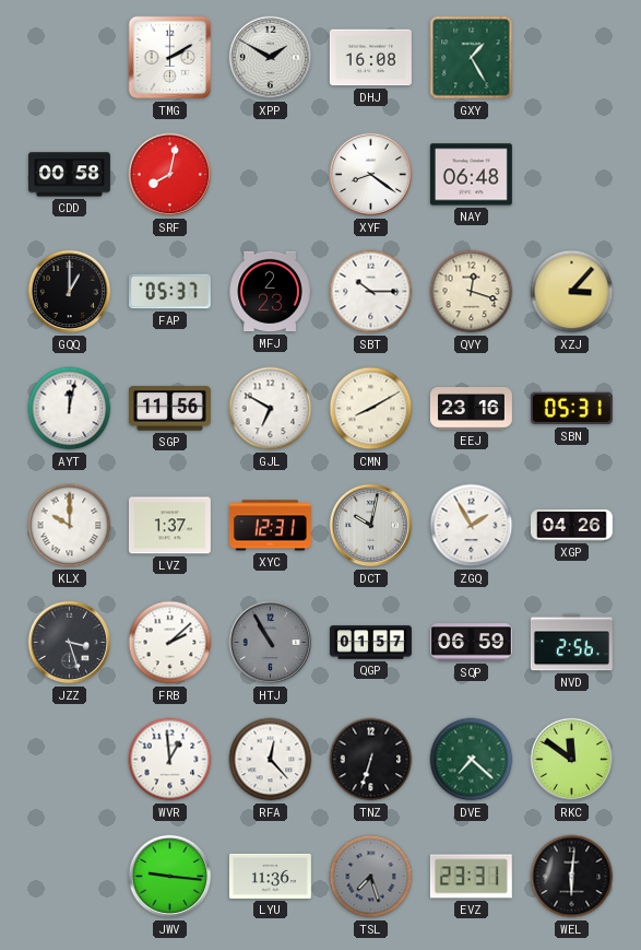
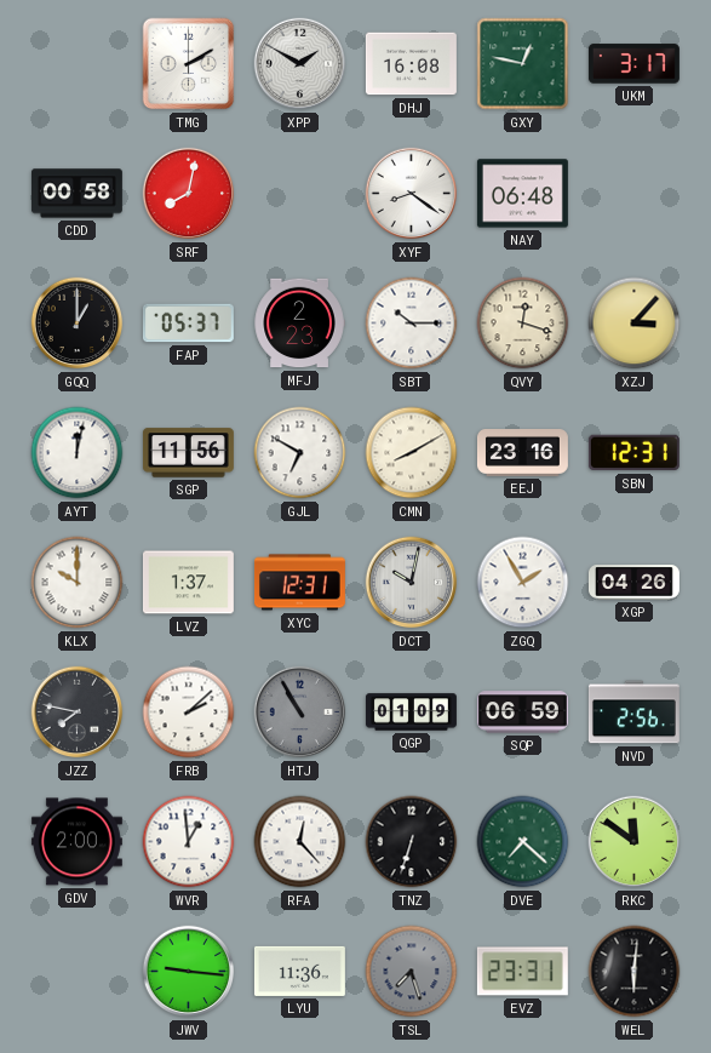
GXY: 1:25 -> 12:47 (523, 64)
UKM: none -> 3:17 (633, 64)
SBN: 05:31 -> 12:31 (633, 453)
JZZ: 3:27 -> 7:47 (78, 713)
QGP: 01:57 -> 01:09 (412, 713)
GDV: none -> 2:00 (76, 842)
